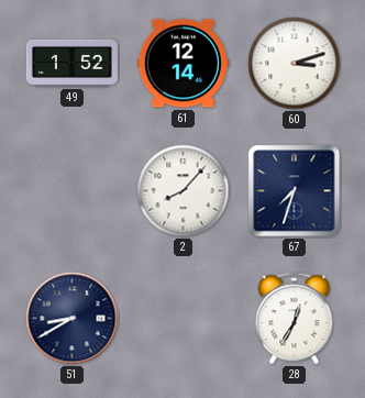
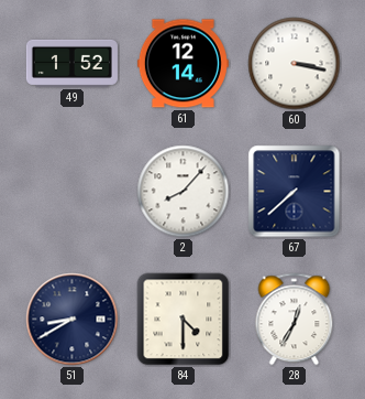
60: 3:12 -> 3:17 (295, 64)
67: 7:33 -> 7:38 (295, 192)
84: none -> 4:30 (184, 320)
